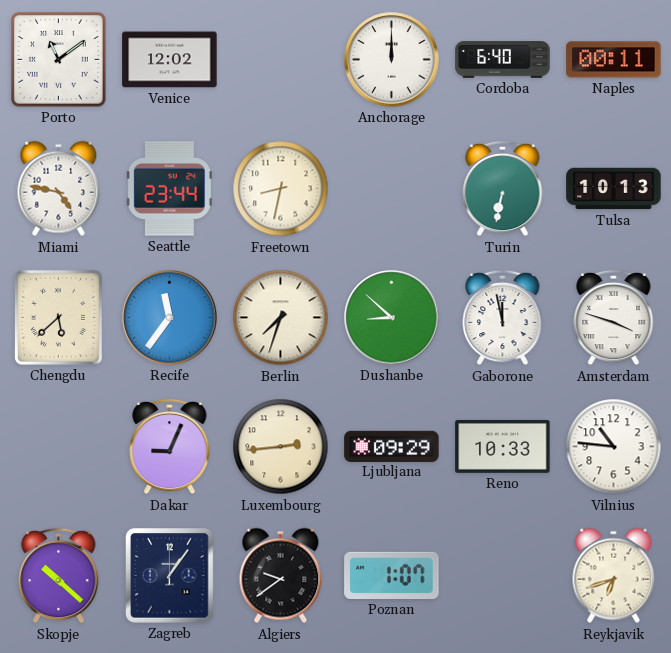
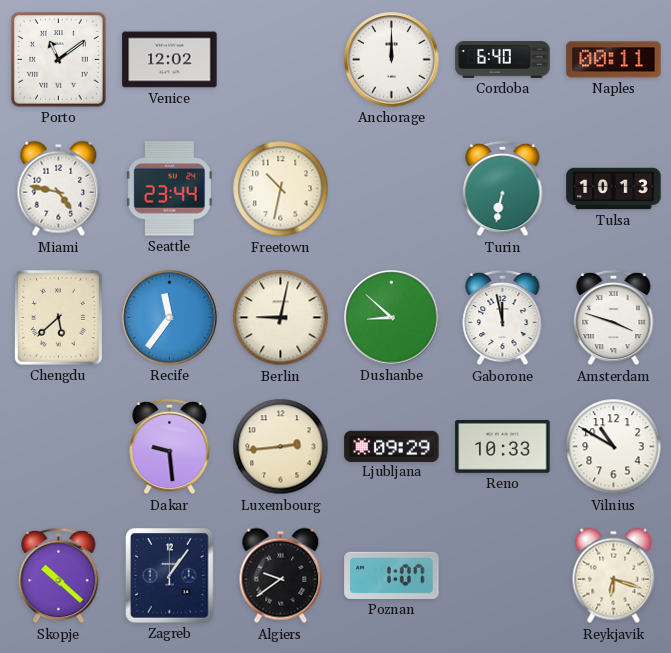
Freetown: 8:32 -> 10:32 (281, 189)
Berlin: 7:33 -> 9:02 (281, 318)
Dakar: 9:04 -> 9:29 (170, 447)
Vilnius: 10:46 -> 10:50 (614, 447)
Reykjavik: 6:42 -> 6:18 (614, 576)
